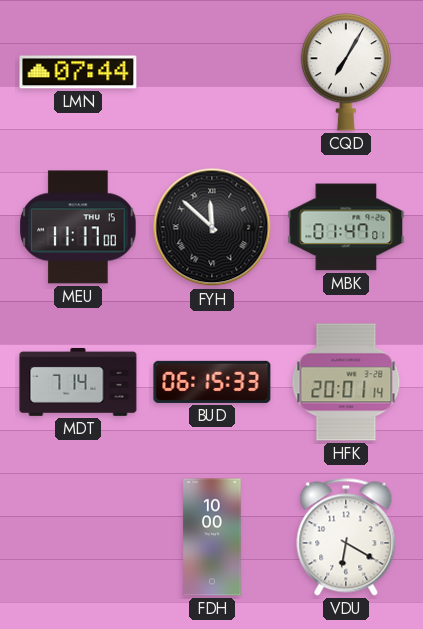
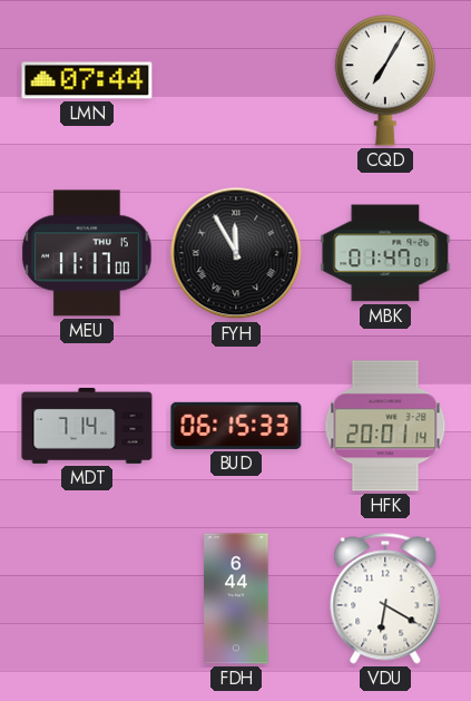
FYH: 11:52 -> 11:55 (236, 253)
FDH: 10:00 -> 6:44 (236, 598)
